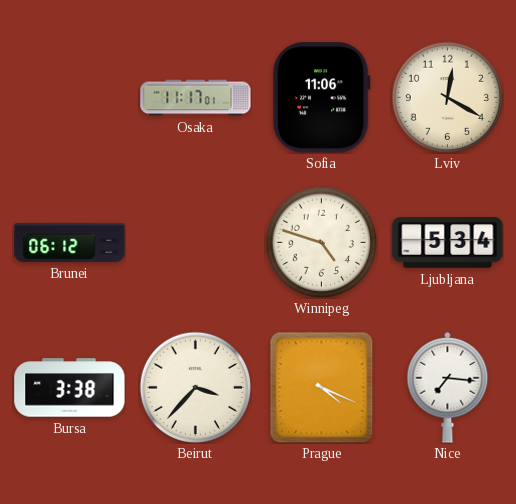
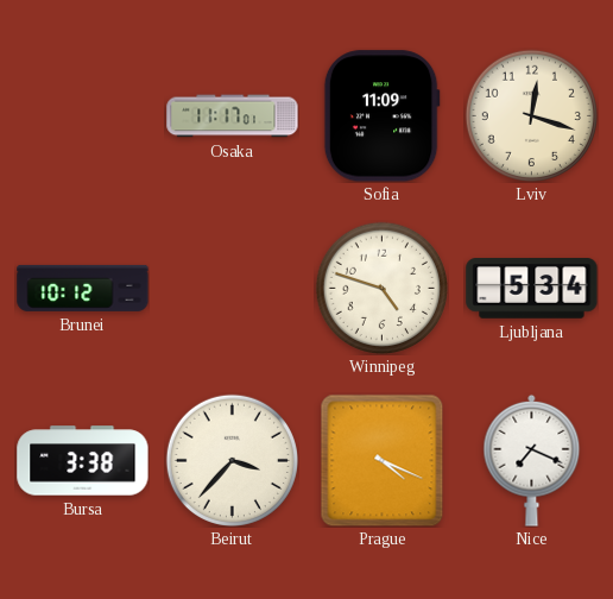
Sofia: 11:06 -> 11:09 (381, 116)
Lviv: 12:20 -> 12:18 (531, 115)
Brunei: 06:12 -> 10:12 (83, 288)
Nice: 7:16 -> 7:19 (532, 460)
